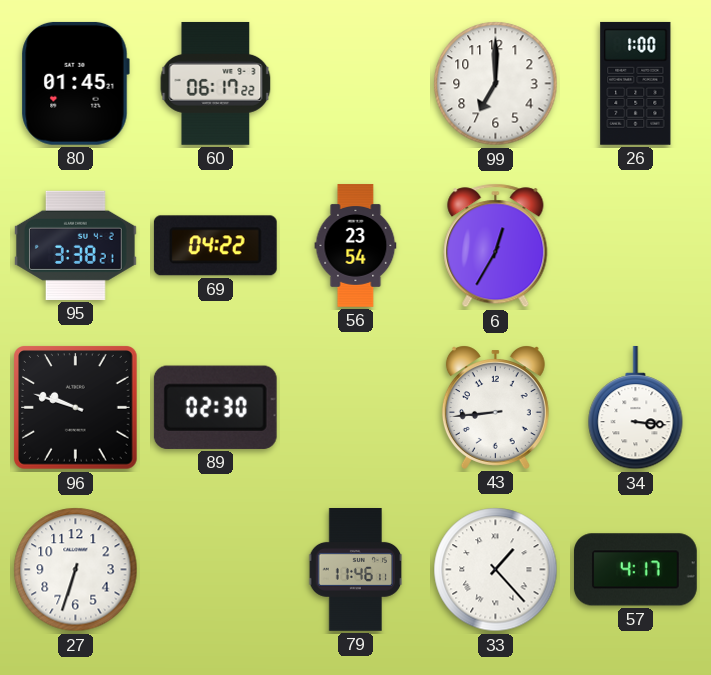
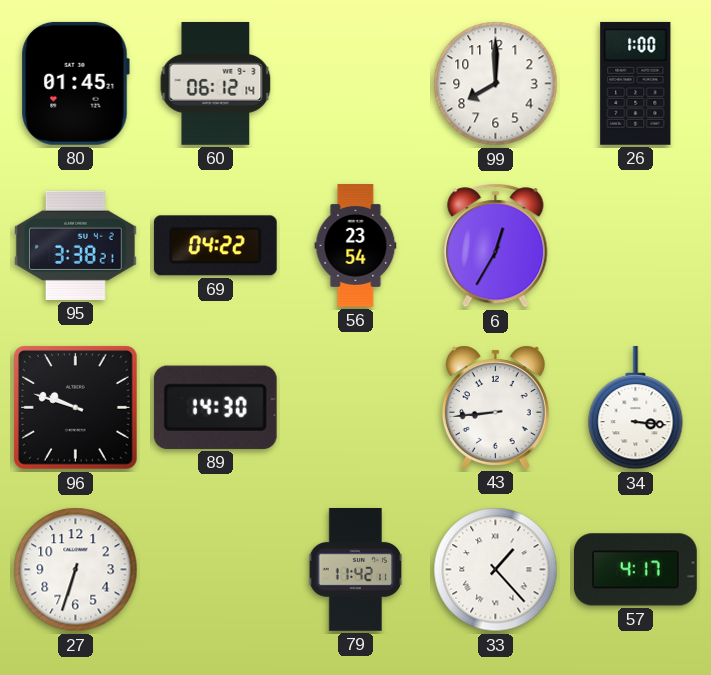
60: 06:17 -> 06:12 (216, 83)
99: 7:00 -> 8:00 (496, 84)
89: 02:30 -> 14:30 (215, 407)
79: 11:46 -> 11:42 (356, 570)
